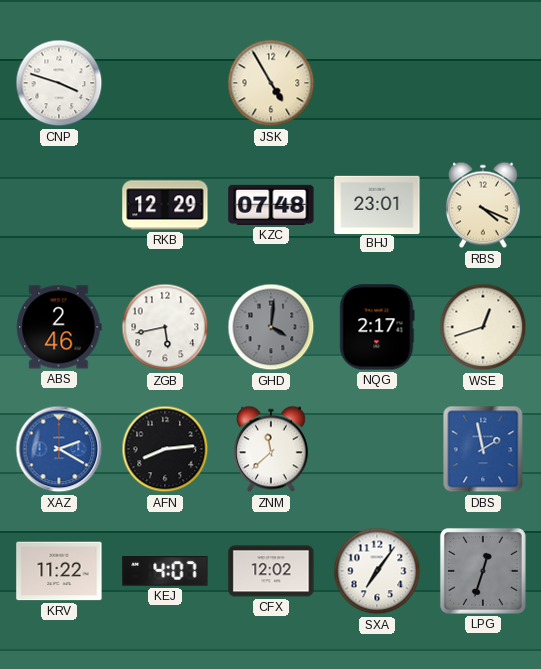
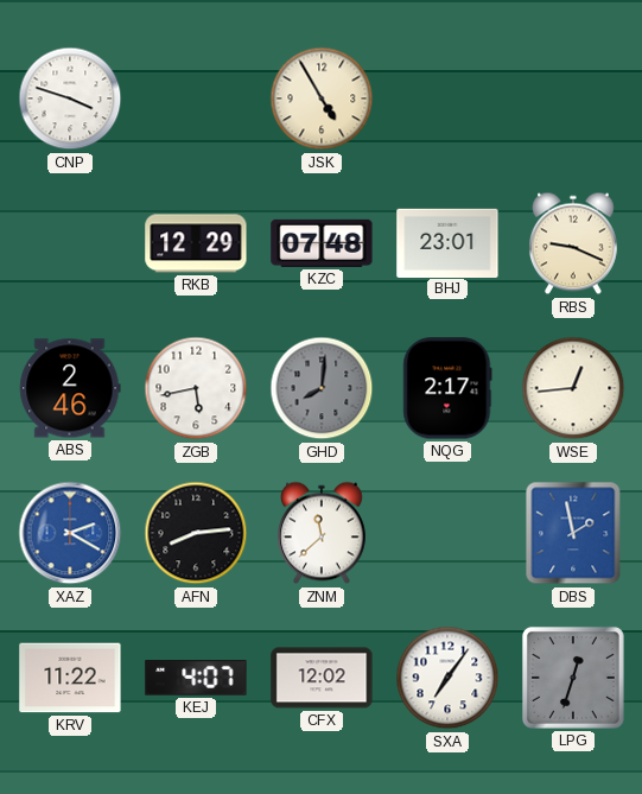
RBS: 4:19 -> 9:19 (573, 243)
GHD: 4:01 -> 8:01 (322, 388)
WSE: 12:42 -> 12:44 (573, 388)
